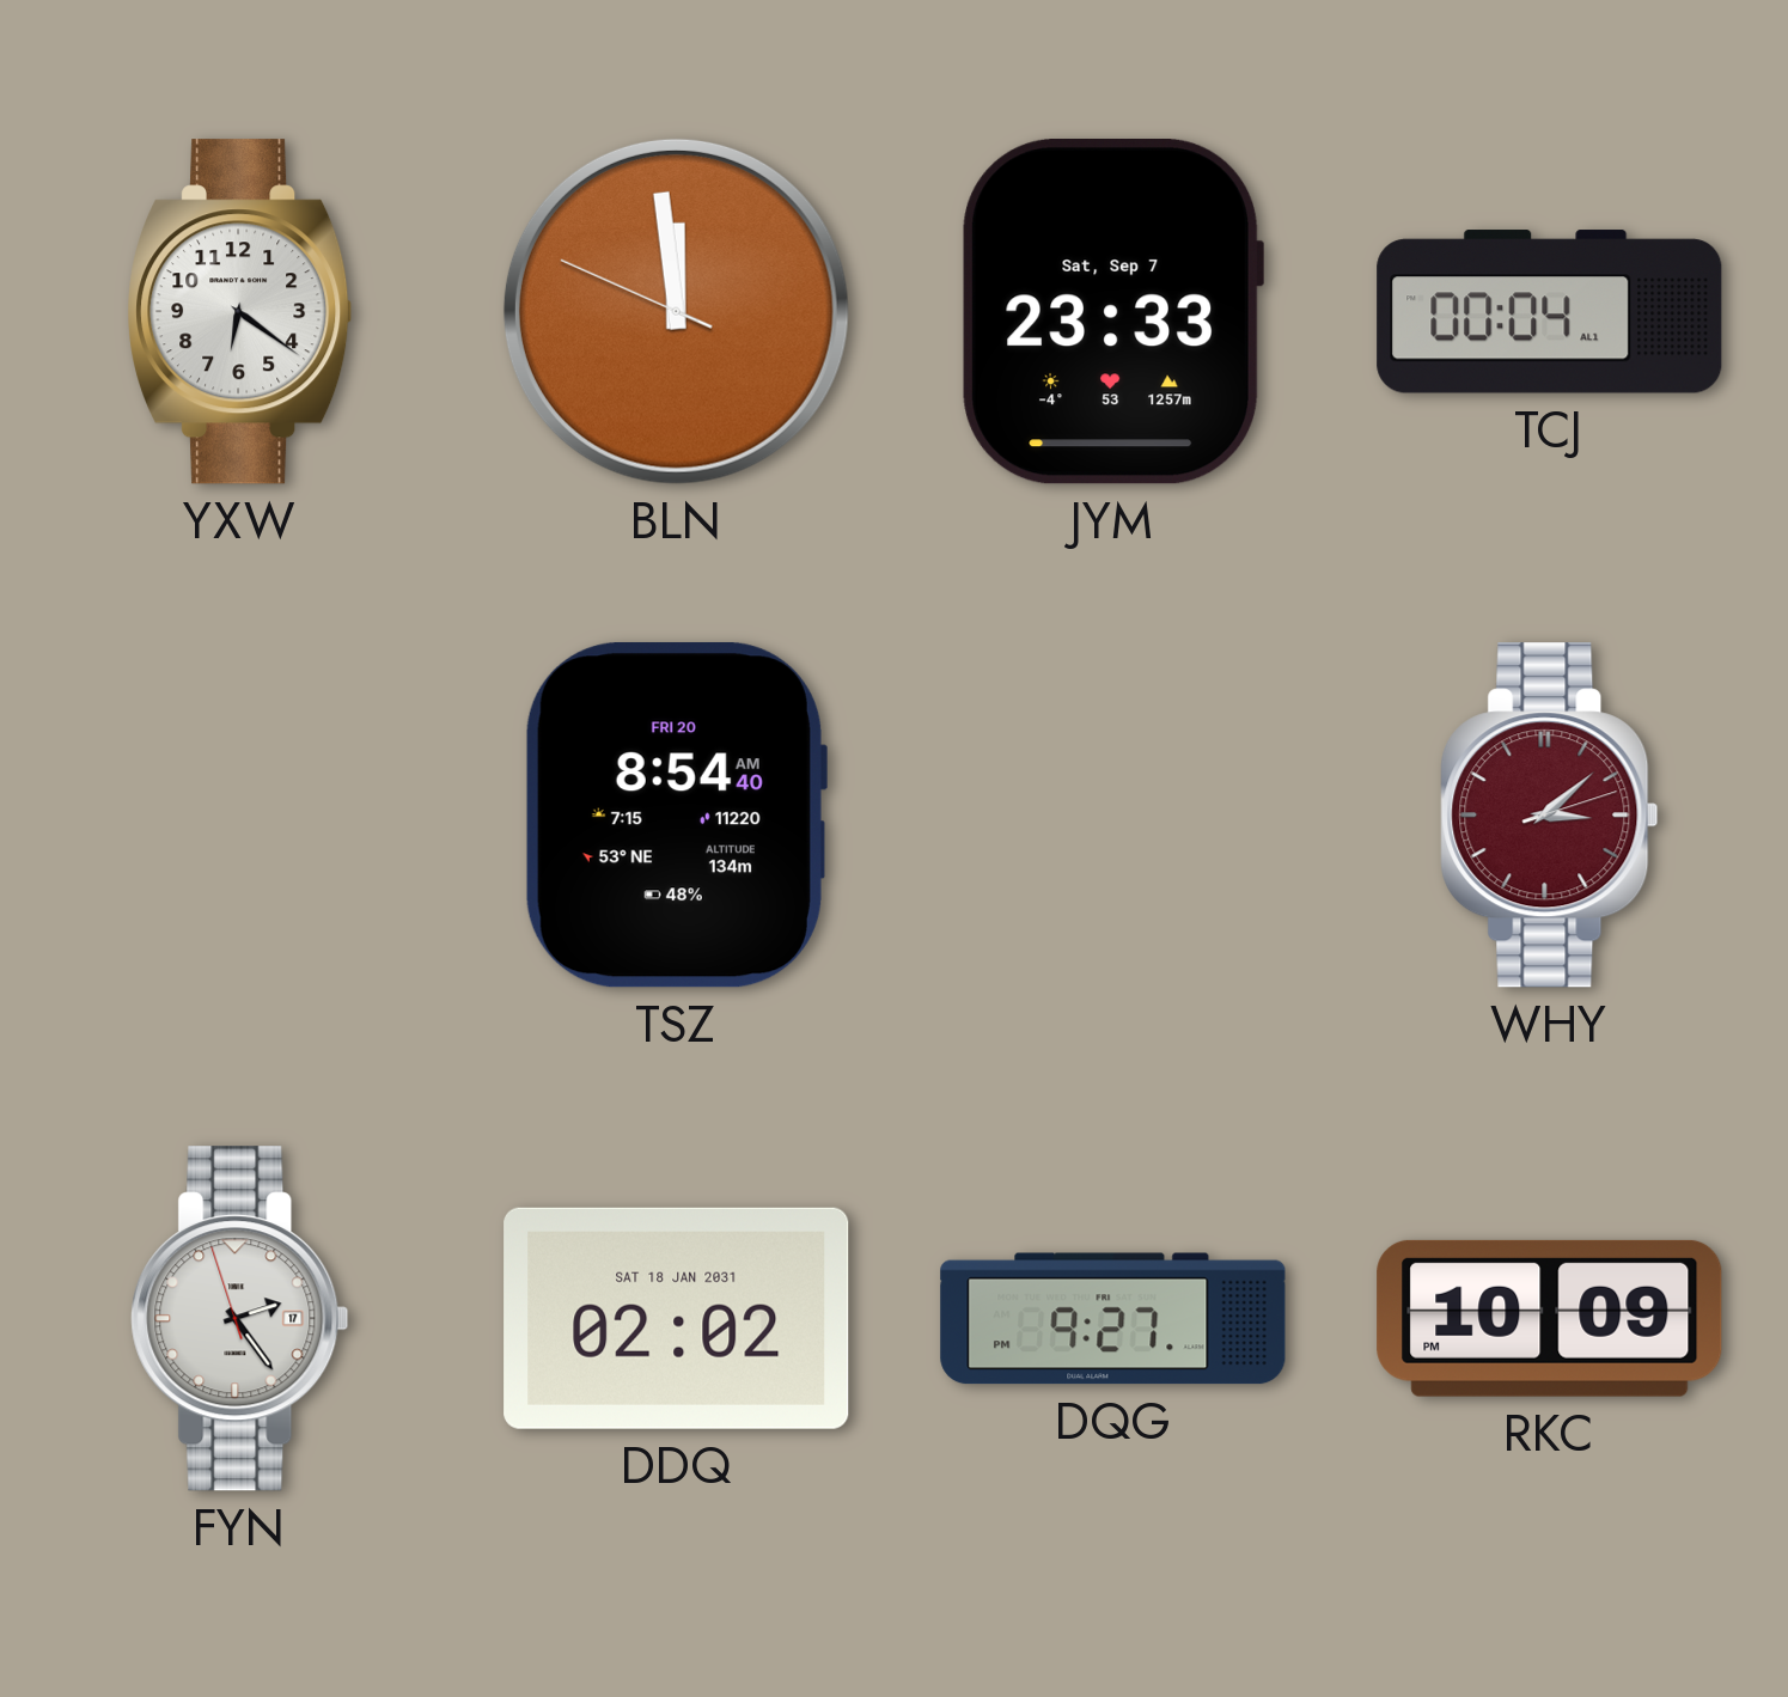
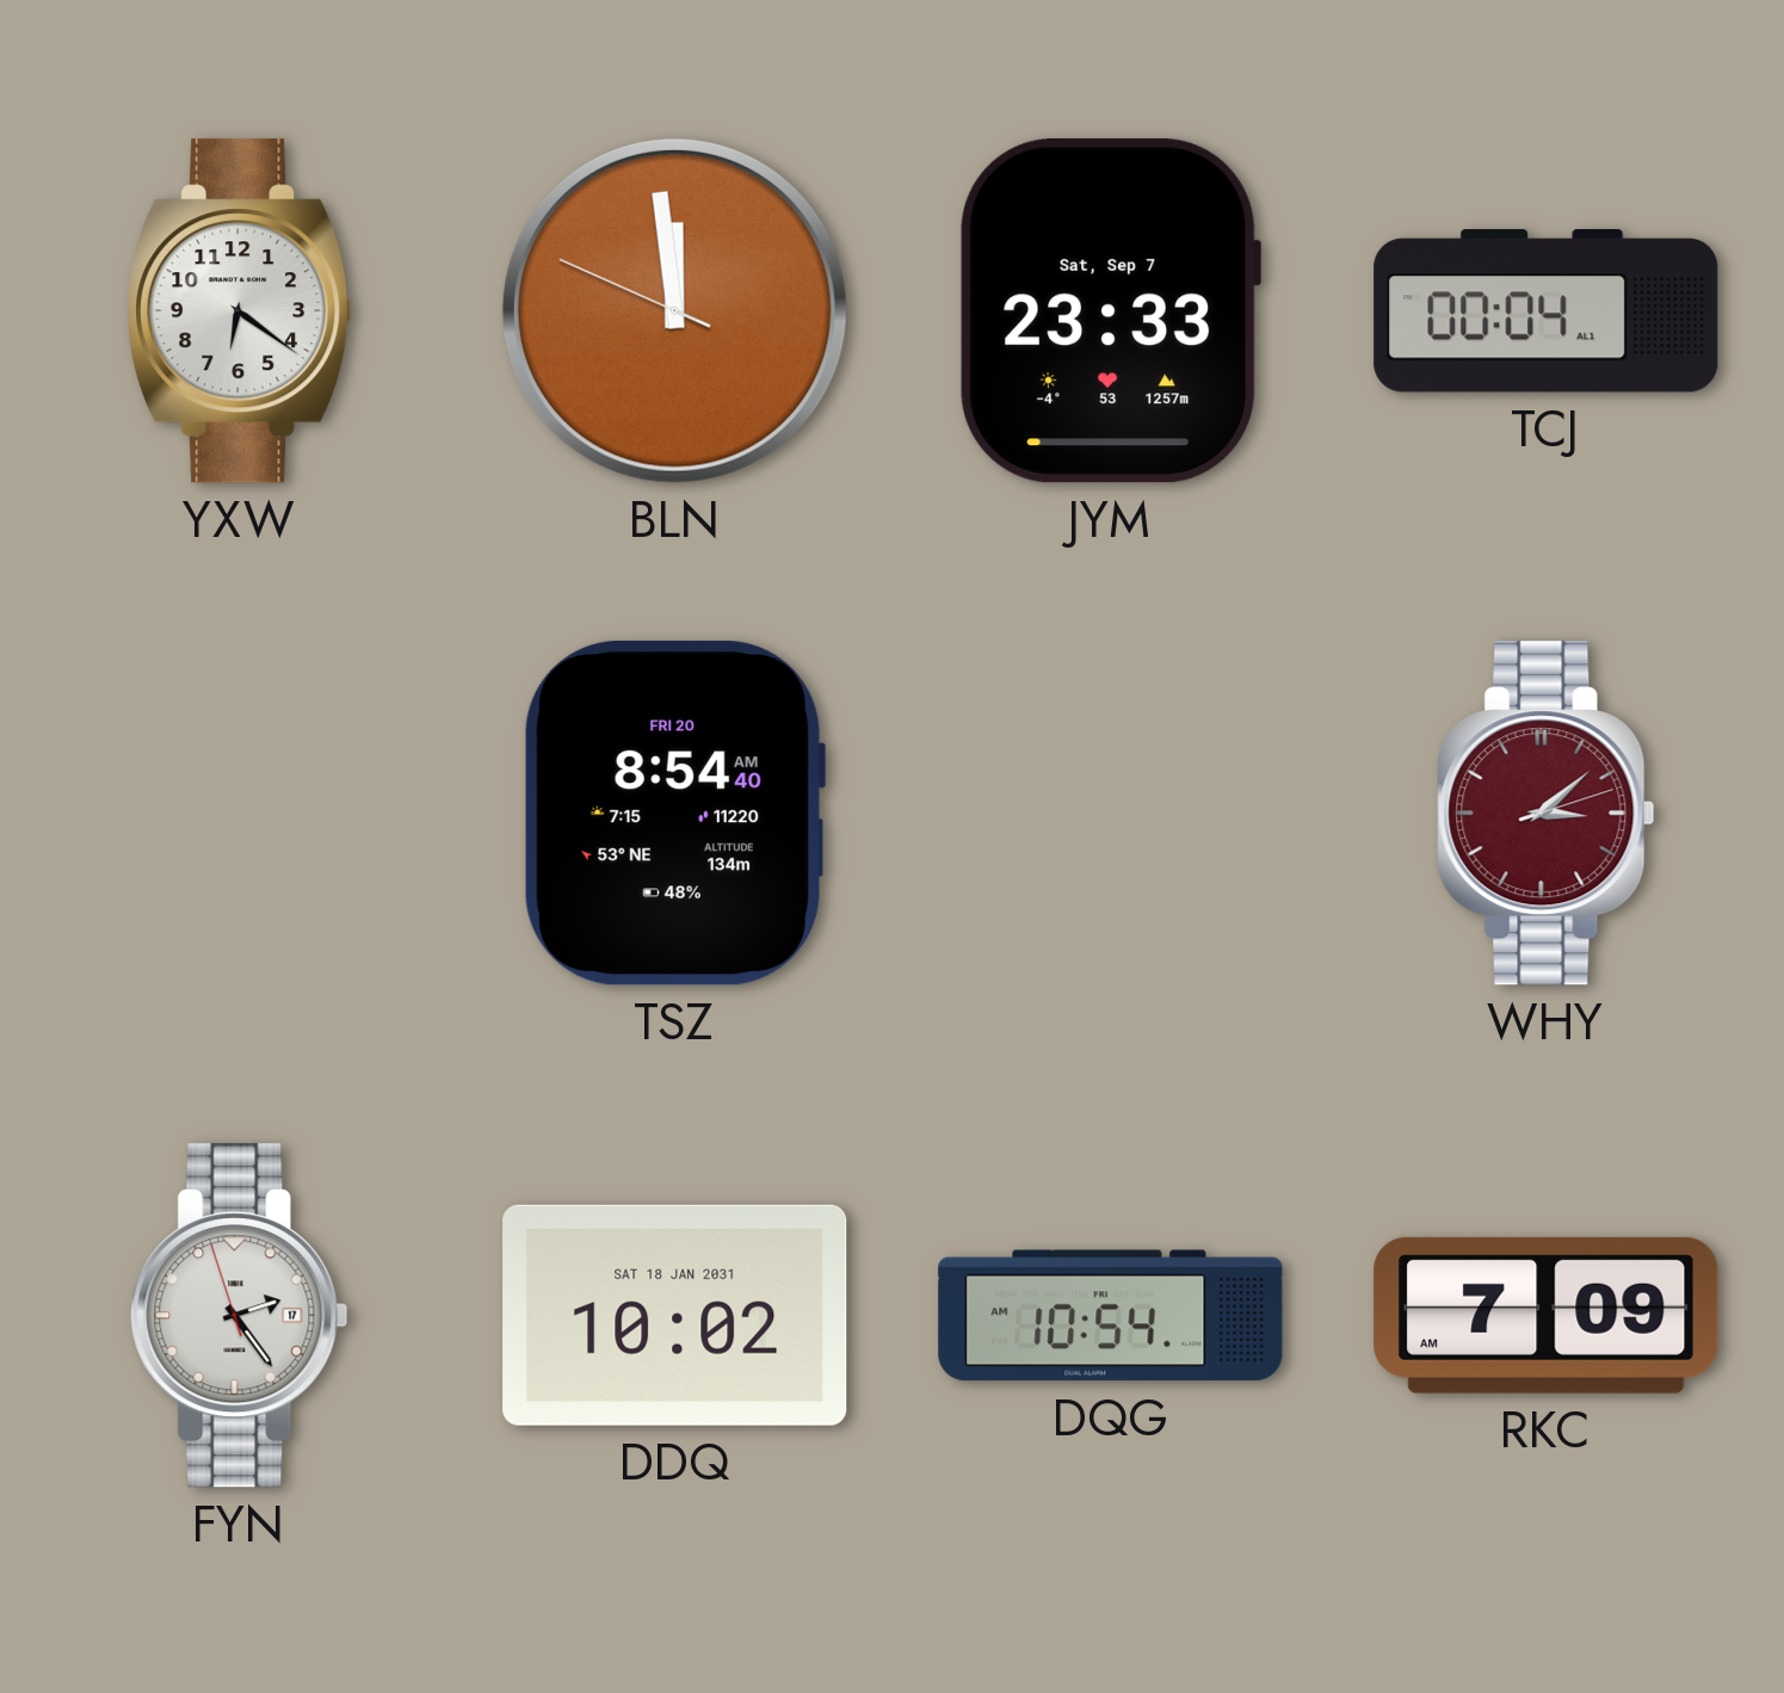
DDQ: 02:02 -> 10:02 (675, 1315)
DQG: 9:27 -> 10:54 (1111, 1316)
RKC: 10:09 -> 7:09 (1547, 1315)
